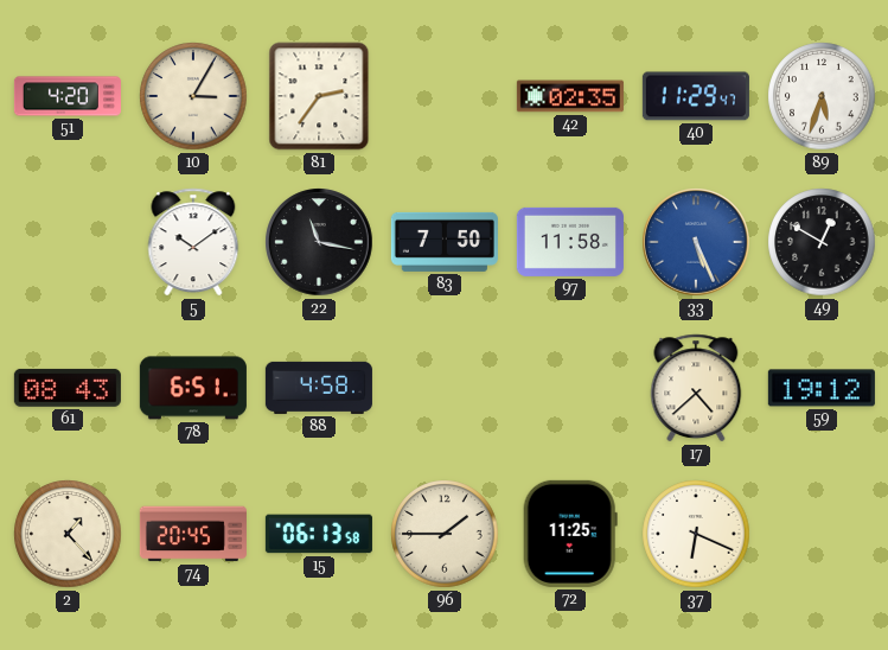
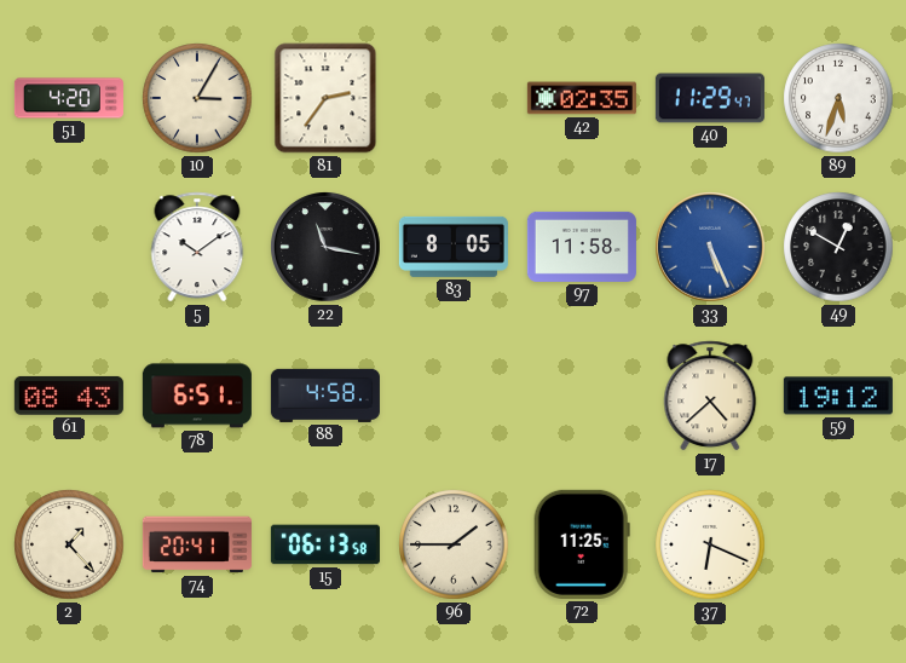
83: 7:50 -> 8:05 (454, 247)
74: 20:45 -> 20:41 (197, 544)
